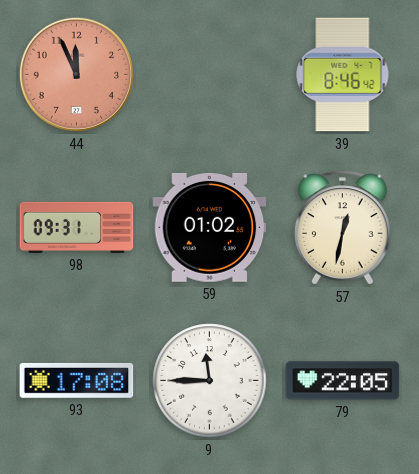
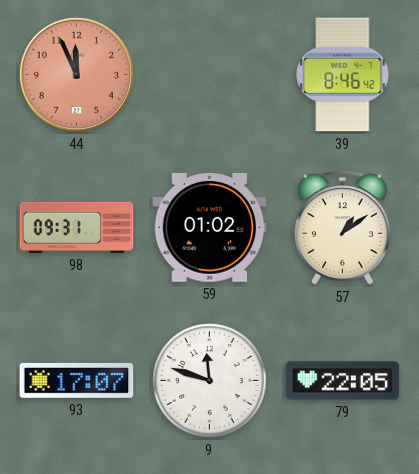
57: 12:32 -> 1:09 (343, 228)
93: 17:08 -> 17:07 (77, 380)
9: 11:45 -> 11:48 (210, 381)
